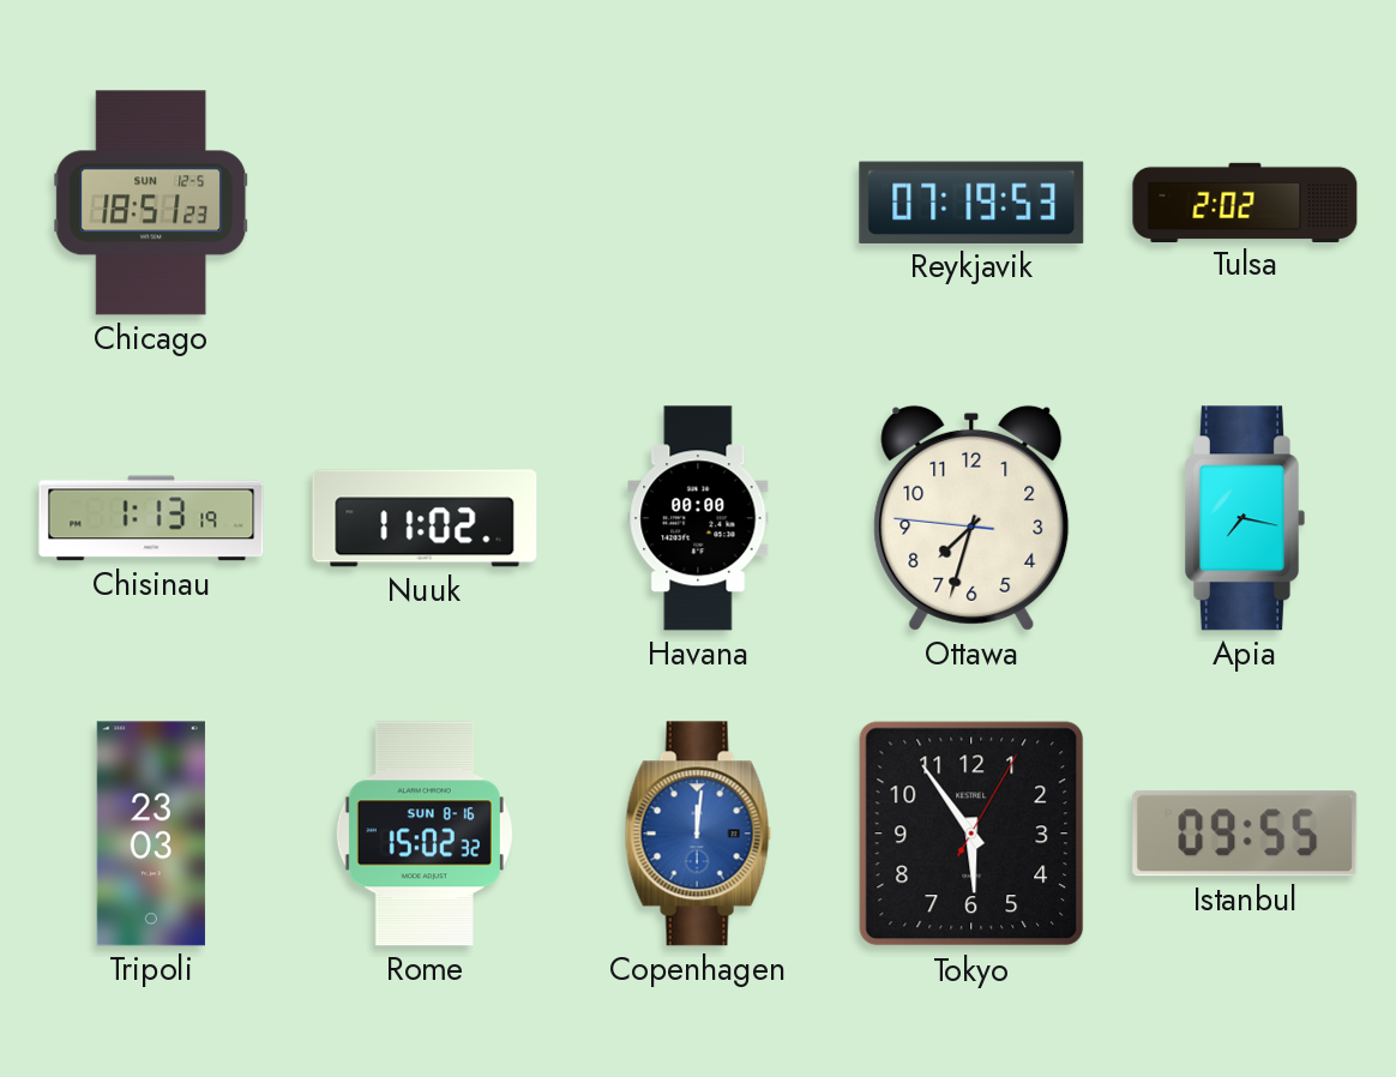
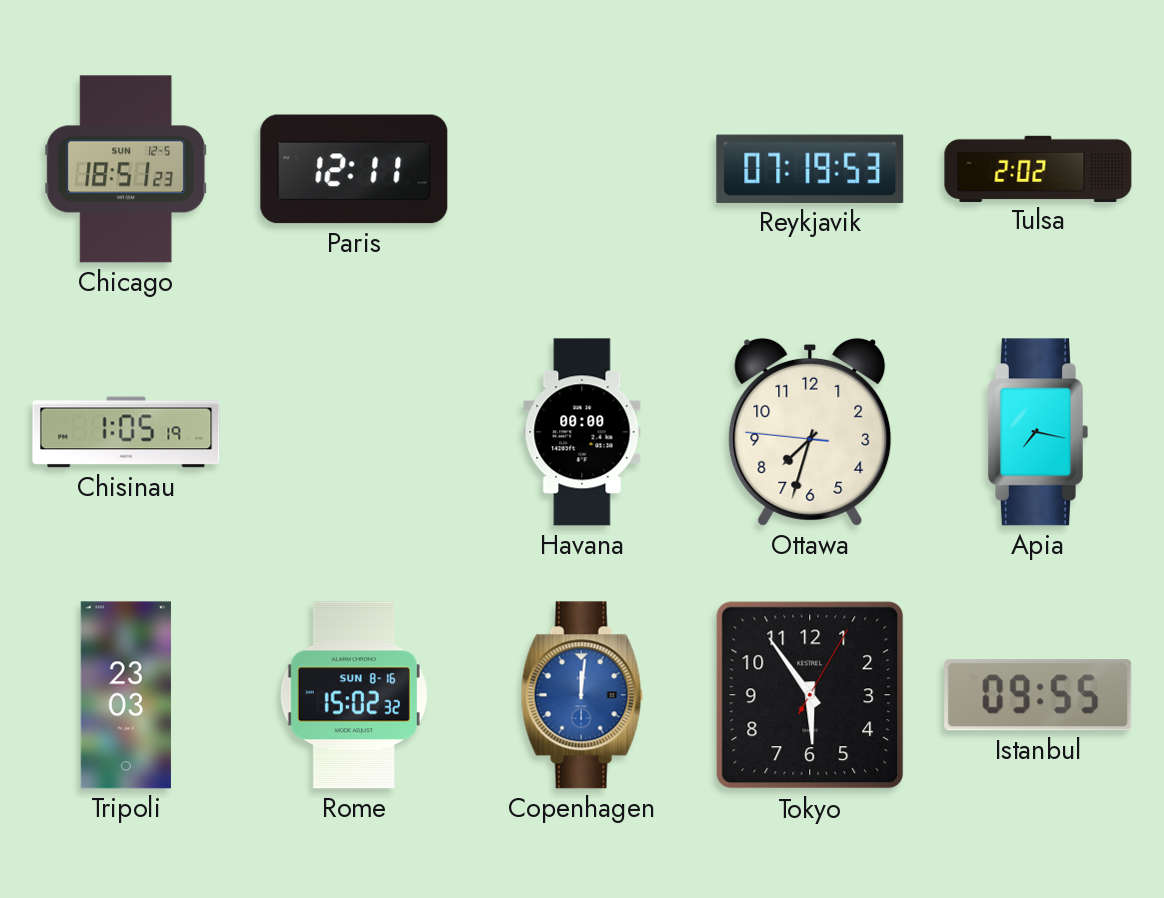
Paris: none -> 12:11 (354, 169)
Chisinau: 1:13 -> 1:05 (126, 432)
Nuuk: 11:02 -> none (425, 518)
